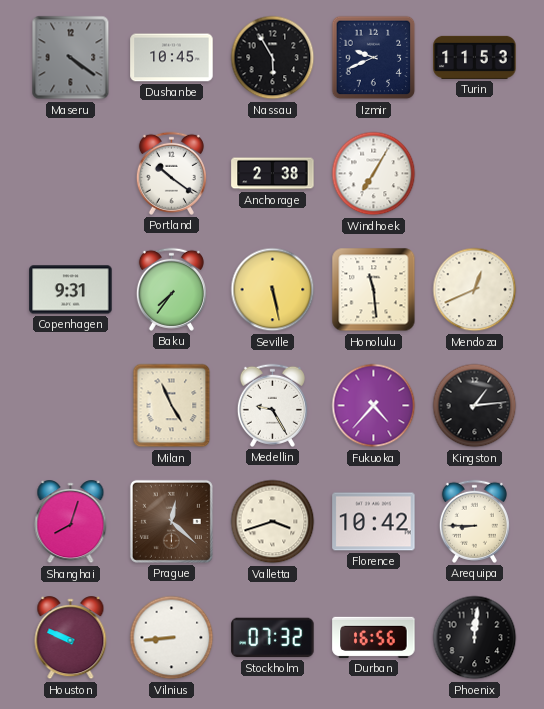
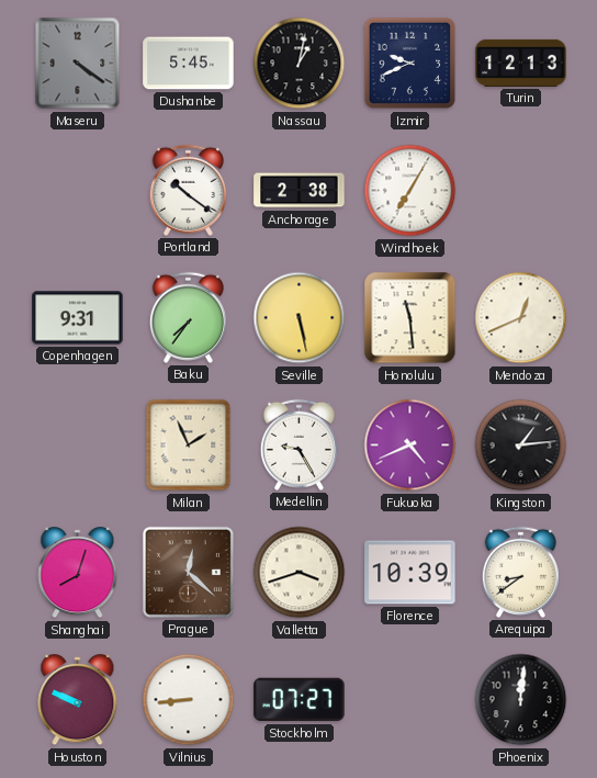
Dushanbe: 10:45 -> 5:45 (189, 64)
Nassau: 5:55 -> 1:02 (300, 64)
Turin: 11:53 -> 12:13 (521, 63)
Milan: 4:56 -> 1:56 (189, 446)
Fukuoka: 4:37 -> 4:41 (410, 446)
Florence: 10:42 -> 10:39 (410, 573)
Arequipa: 8:45 -> 8:39 (520, 572)
Stockholm: 07:32 -> 07:27 (300, 700)
Durban: 16:56 -> none (374, 637)
